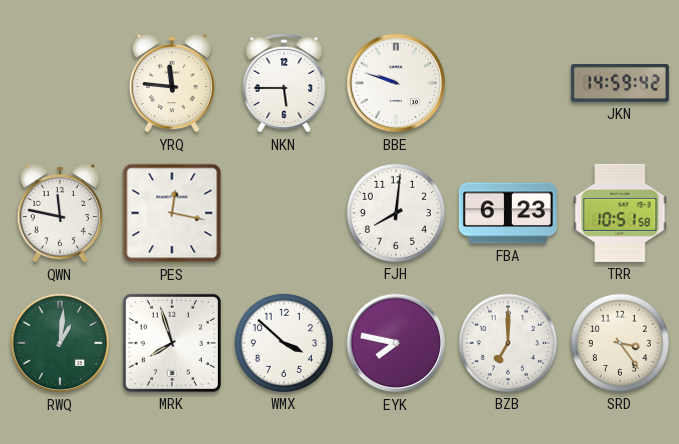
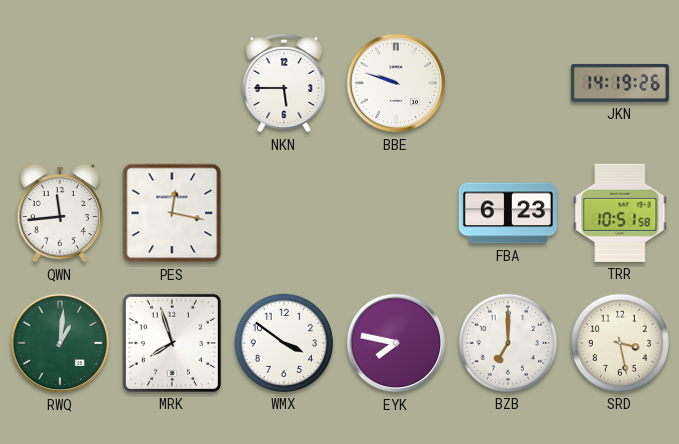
YRQ: 11:46 -> none (171, 83)
JKN: 14:59 -> 14:19 (620, 83)
QWN: 11:47 -> 11:44 (59, 213)
FJH: 8:01 -> none (396, 213)
WMX: 3:52 -> 3:51 (284, 343)
SRD: 3:24 -> 3:28 (620, 343)
